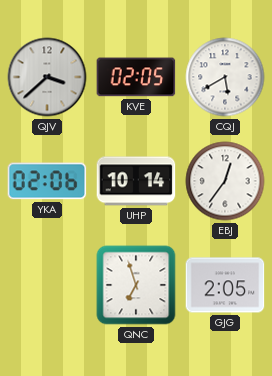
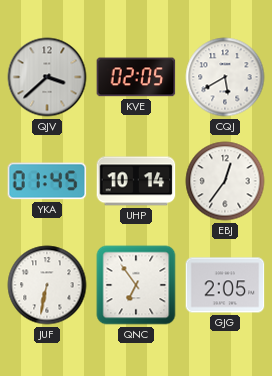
YKA: 02:06 -> 01:45 (47, 181)
JUF: none -> 6:32 (47, 285)
QNC: 6:57 -> 6:54 (136, 285)
